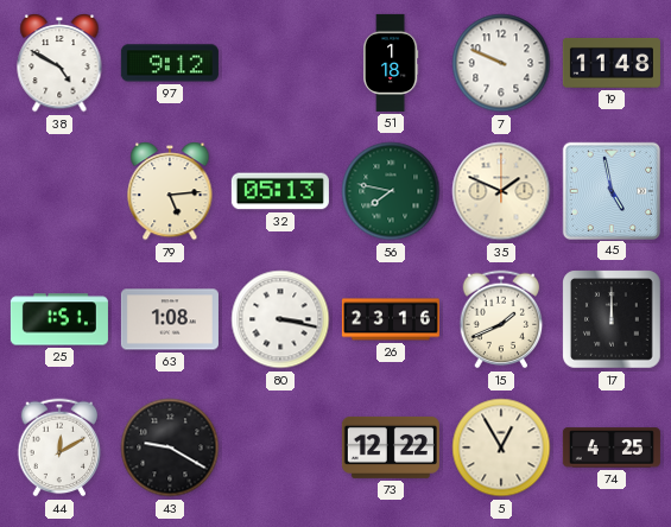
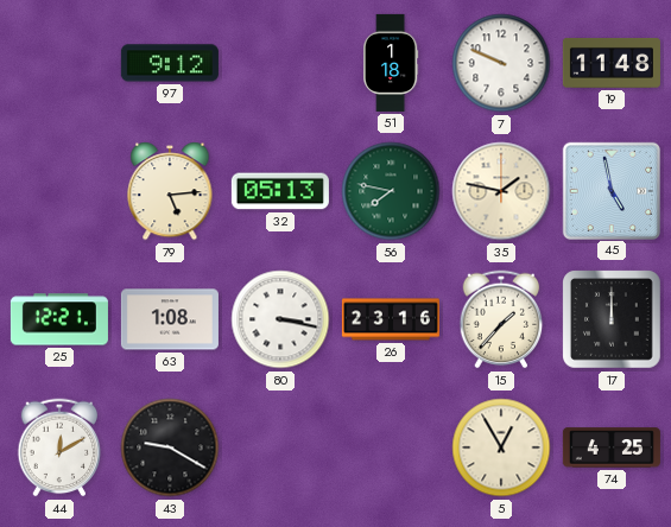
38: 4:50 -> none (59, 63)
35: 1:49 -> 1:47 (501, 191)
25: 1:51 -> 12:21 (59, 319)
15: 1:41 -> 1:37 (501, 319)
73: 12:22 -> none (391, 447)
